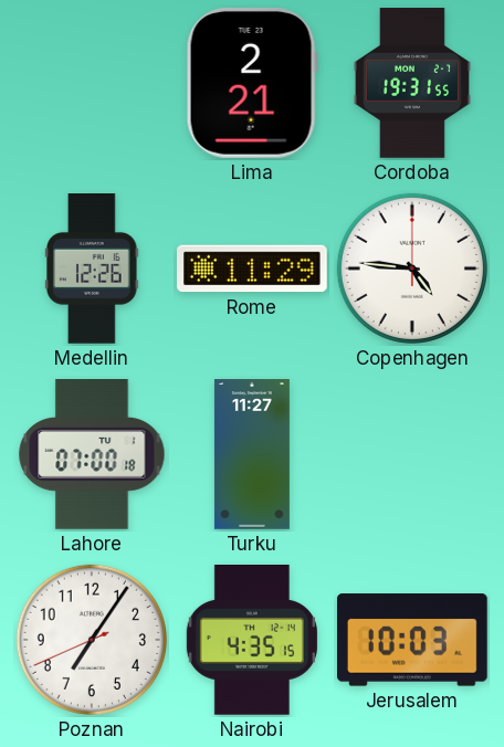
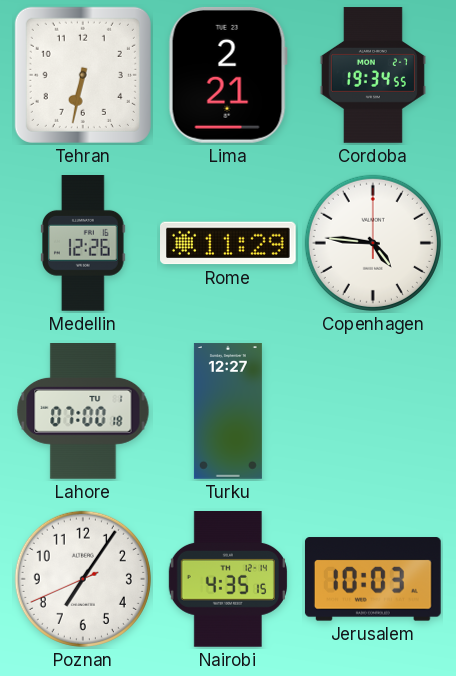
Tehran: none -> 6:32 (83, 75)
Cordoba: 19:31 -> 19:34 (373, 75)
Turku: 11:27 -> 12:27 (228, 411)
